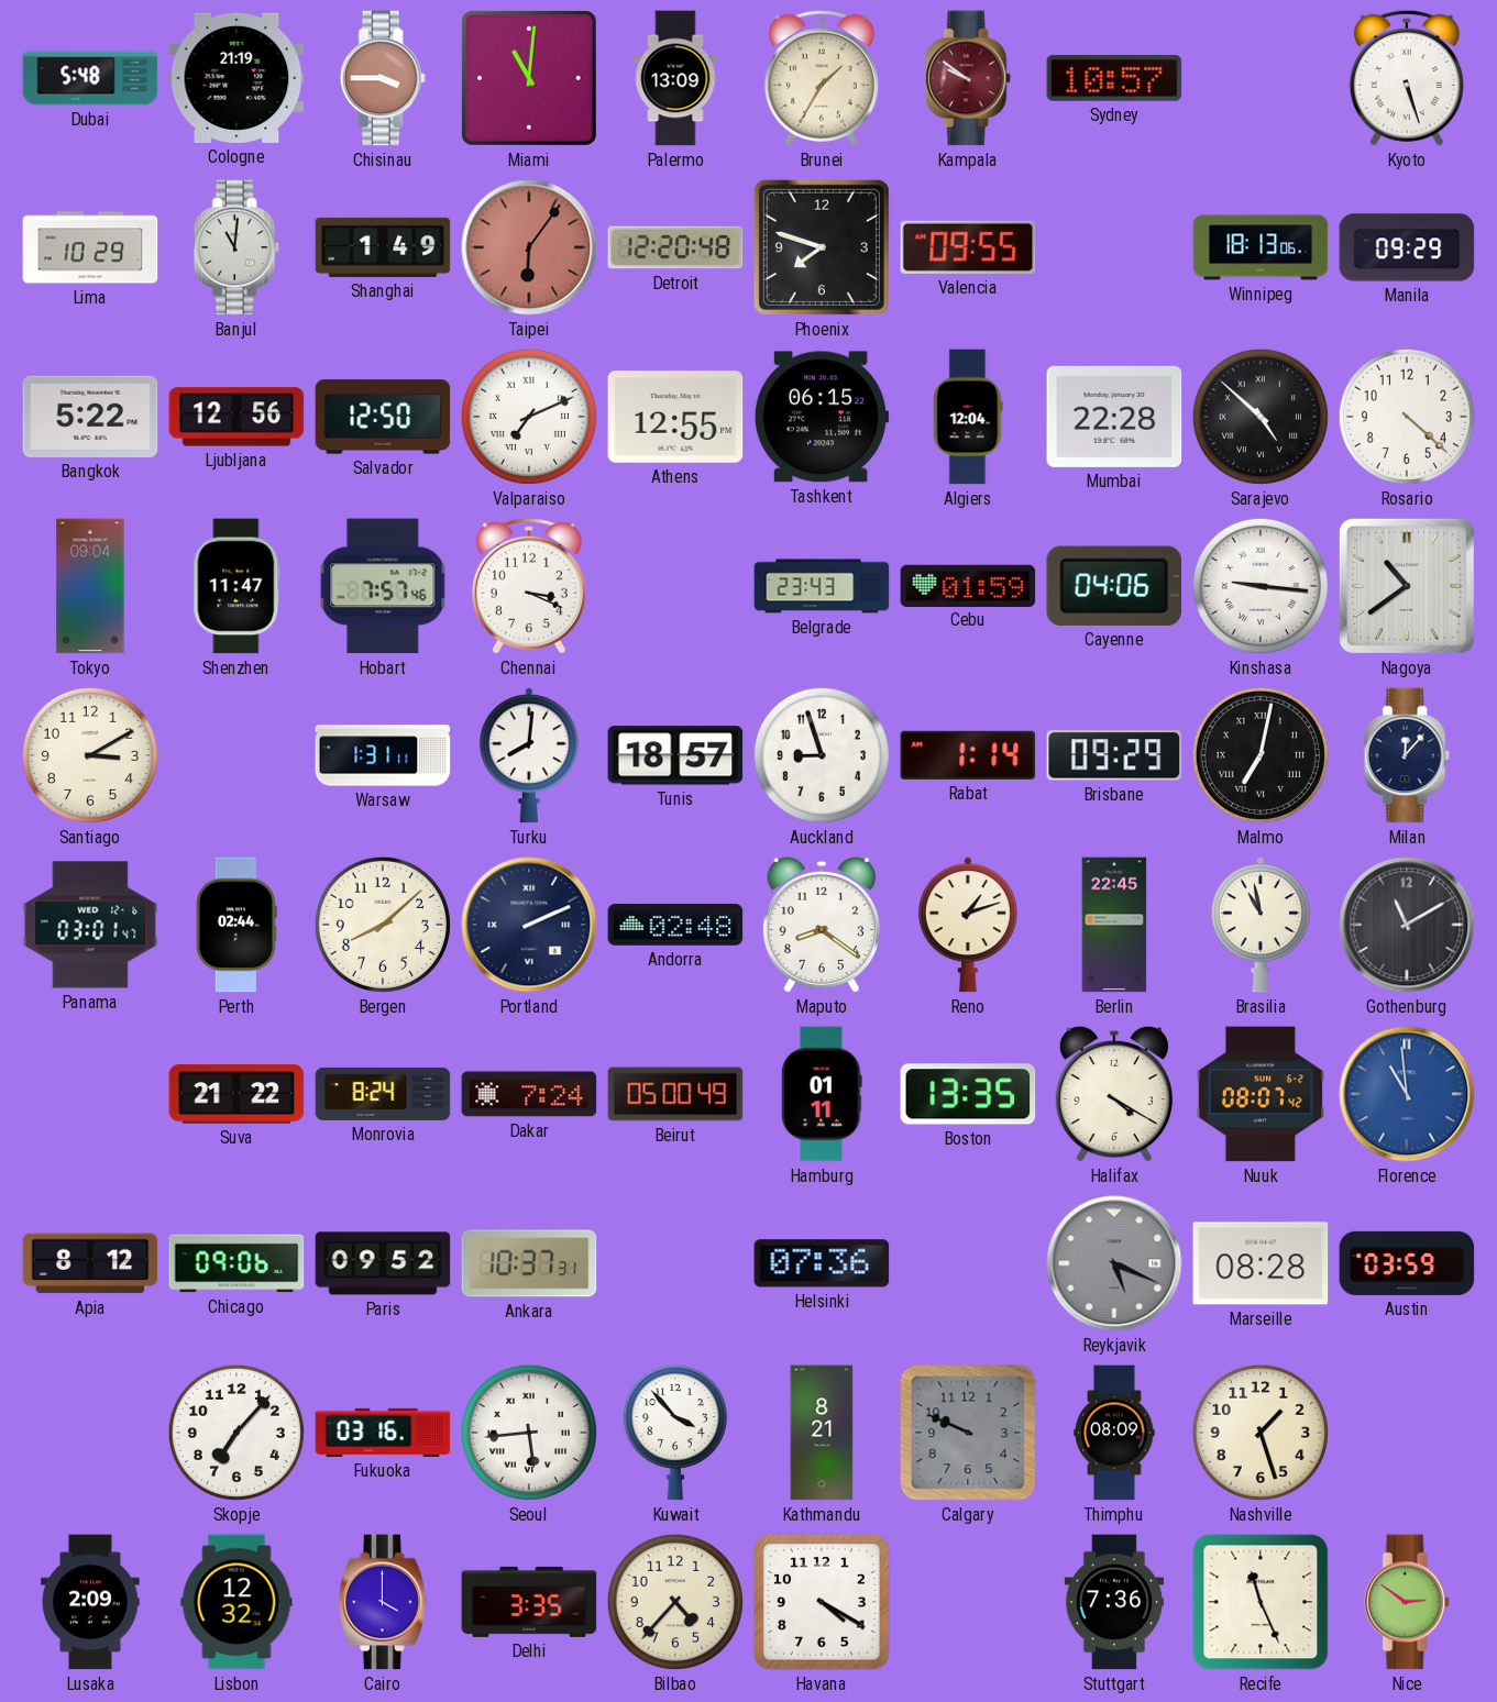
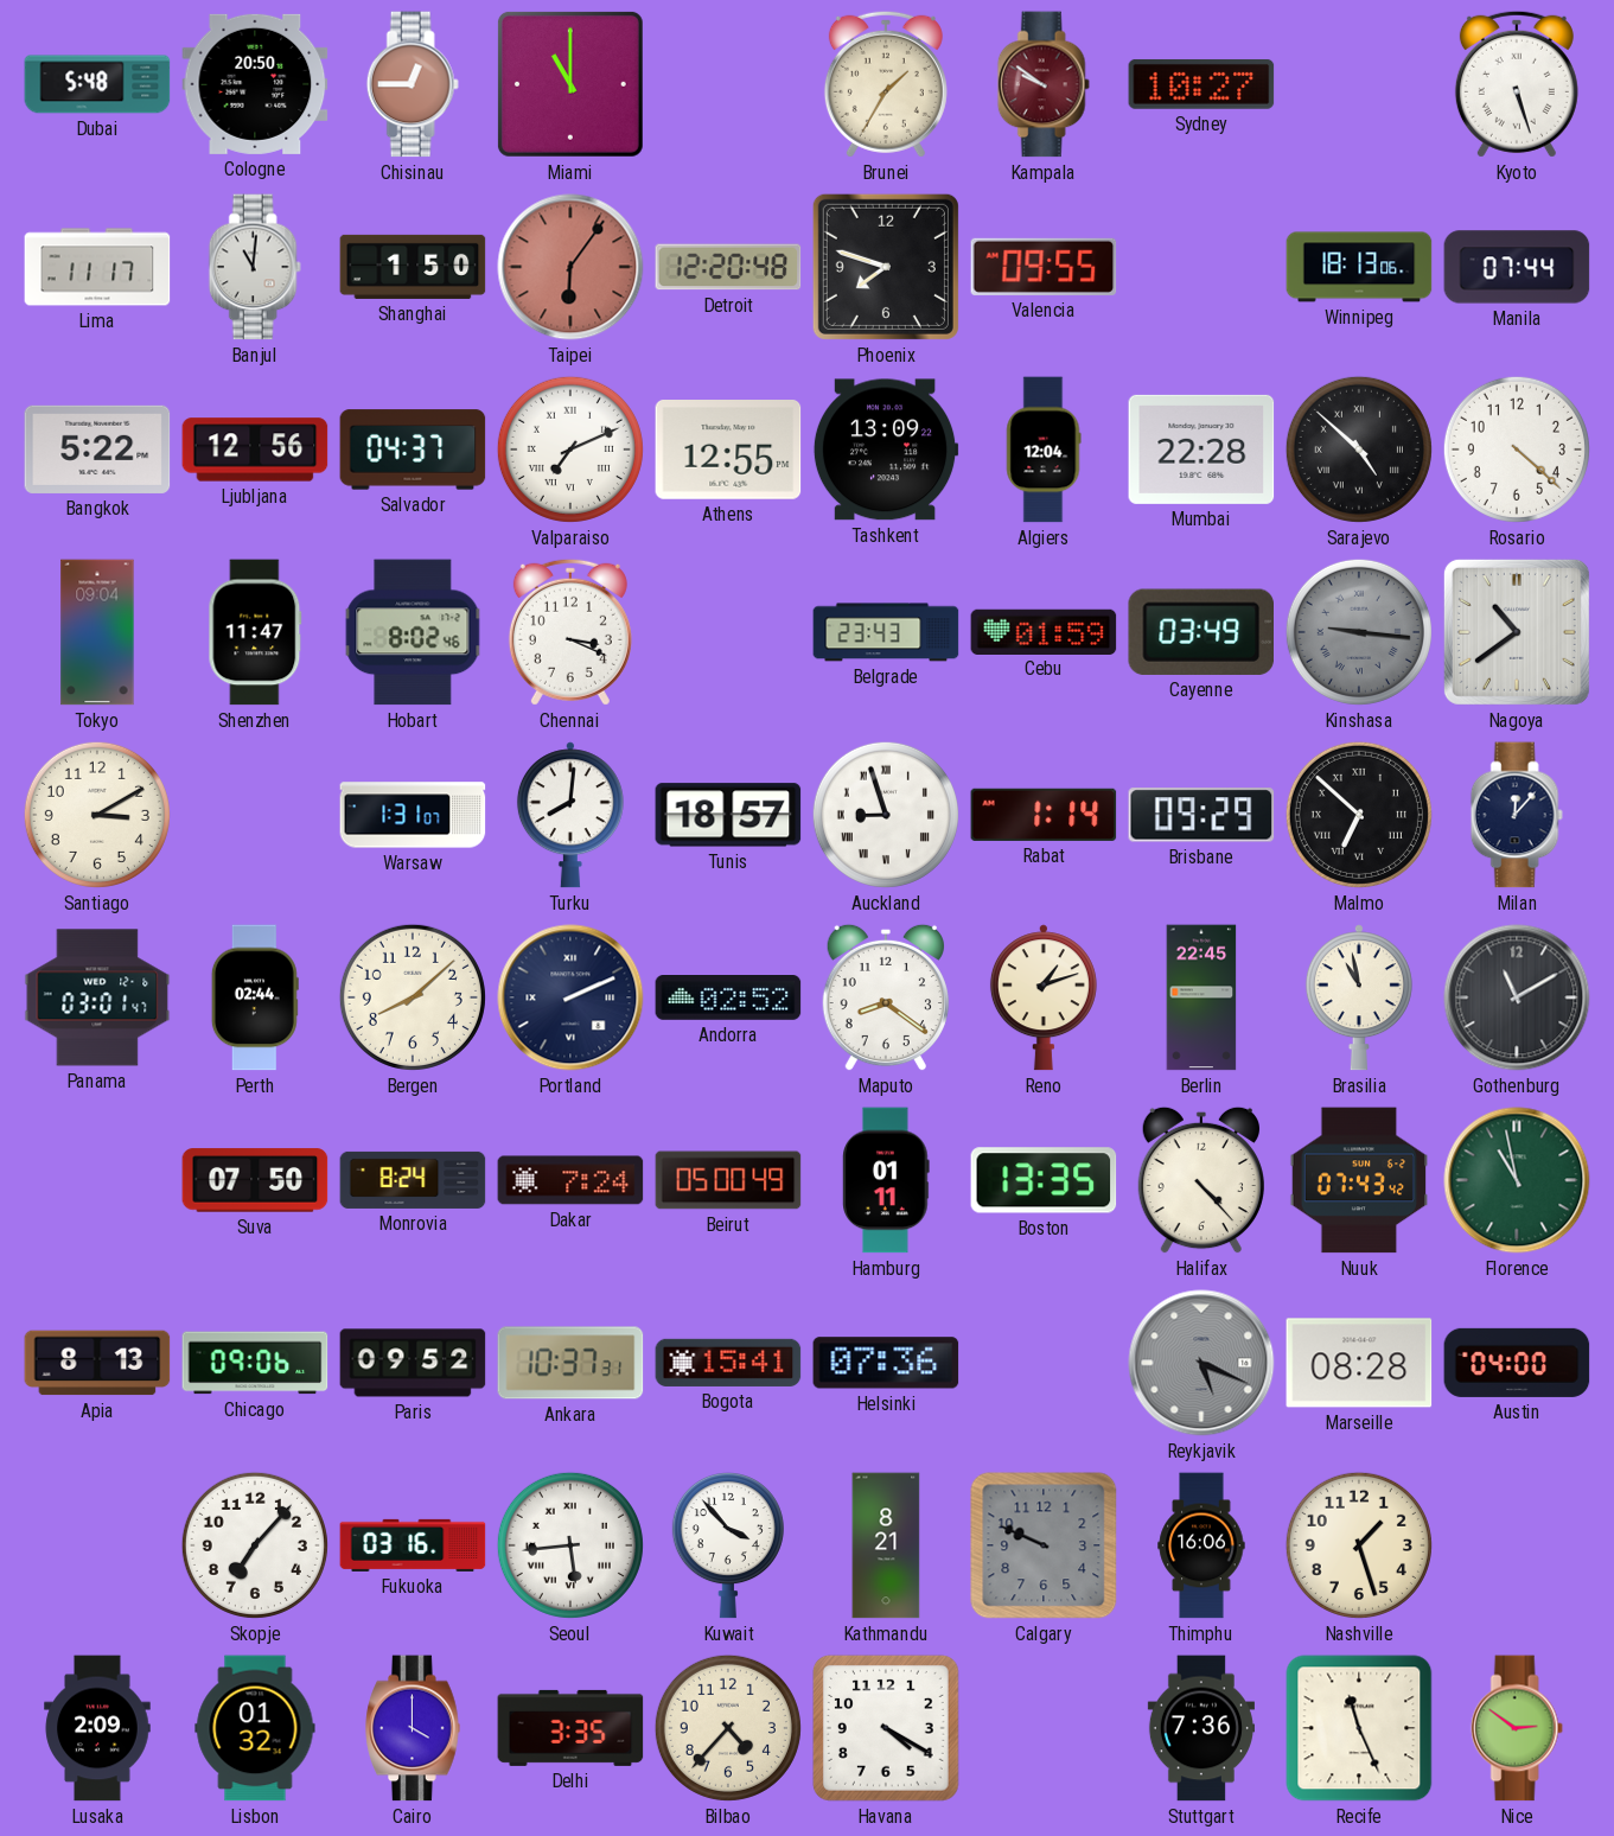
Cologne: 21:19 -> 20:50 (255, 84)
Chisinau: 3:45 -> 12:45 (413, 84)
Miami: 11:01 -> 11:00 (570, 84)
Palermo: 13:09 -> none (675, 78)
Sydney: 10:57 -> 10:27 (1201, 84)
Lima: 10:29 -> 11:17 (97, 267)
Shanghai: 1:49 -> 1:50 (413, 267)
Manila: 09:29 -> 07:44 (1517, 267)
Salvador: 12:50 -> 04:37 (413, 450)
Tashkent: 06:15 -> 13:09 (886, 450)
Hobart: 7:57 -> 8:02 (413, 632)
Cayenne: 04:06 -> 03:49 (1200, 632)
Kinshasa dial: white -> grey (1359, 632)
Warsaw: 1:31:11 -> 1:31:07 (413, 815)
Auckland numerals: Arabic -> Roman (886, 815)
Malmo: 7:02 -> 6:52 (1359, 815)
Andorra: 02:48 -> 02:52 (728, 999)
Suva: 21:22 -> 07:50 (255, 1180)
Halifax: 4:20 -> 4:23 (1201, 1180)
Nuuk: 08:07 -> 07:43 (1358, 1180)
Florence: 10:59 -> 10:58 (1517, 1180)
Florence dial: blue -> green (1517, 1180)
Apia: 8:12 -> 8:13 (97, 1363)
Bogota: none -> 15:41 (728, 1363)
Austin: 03:59 -> 04:00 (1517, 1363)
Thimphu: 08:09 -> 16:06 (1201, 1545)
Lisbon: 12:32 -> 01:32 (255, 1728)
